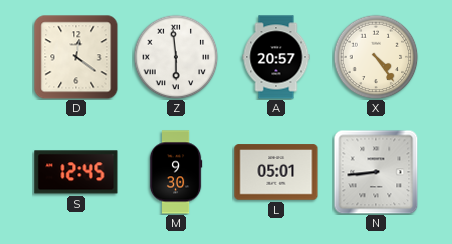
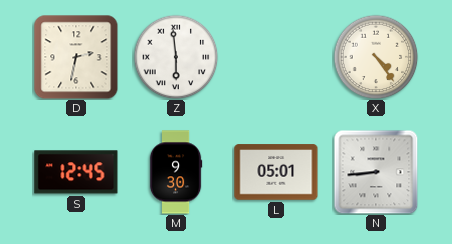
D: 12:21 -> 2:32 (76, 57)
A: 20:57 -> none (276, 57)
